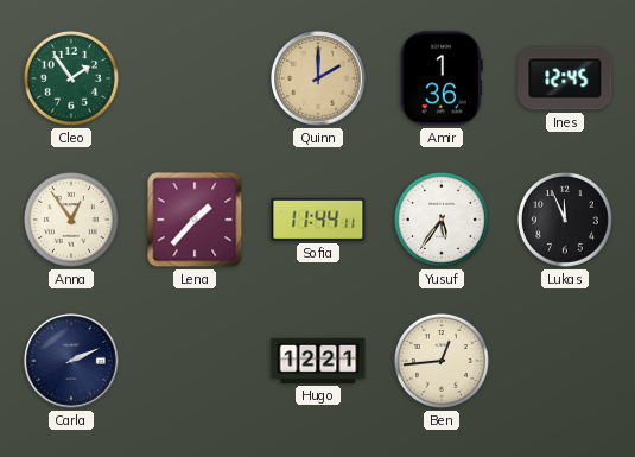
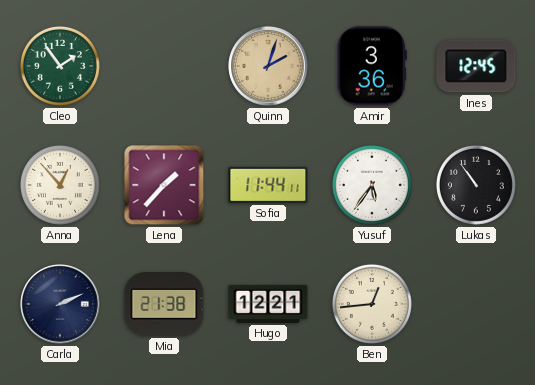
Quinn: 2:00 -> 2:03 (268, 66)
Amir: 1:36 -> 3:36 (372, 66)
Anna: 12:54 -> 12:53 (60, 185)
Lukas: 11:56 -> 10:54 (476, 185)
Mia: none -> 21:38 (164, 305)
